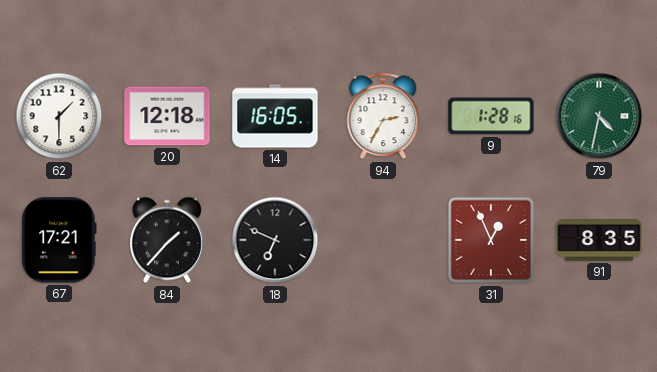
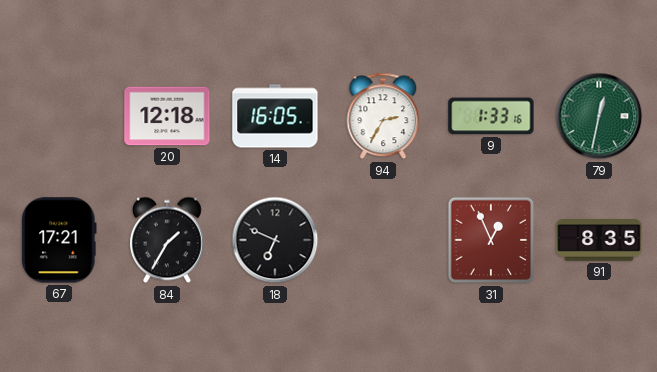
62: 1:30 -> none (59, 116)
9: 1:28 -> 1:33 (491, 116)
79: 4:32 -> 12:32 (599, 116)
84: 1:37 -> 1:35 (167, 240)
